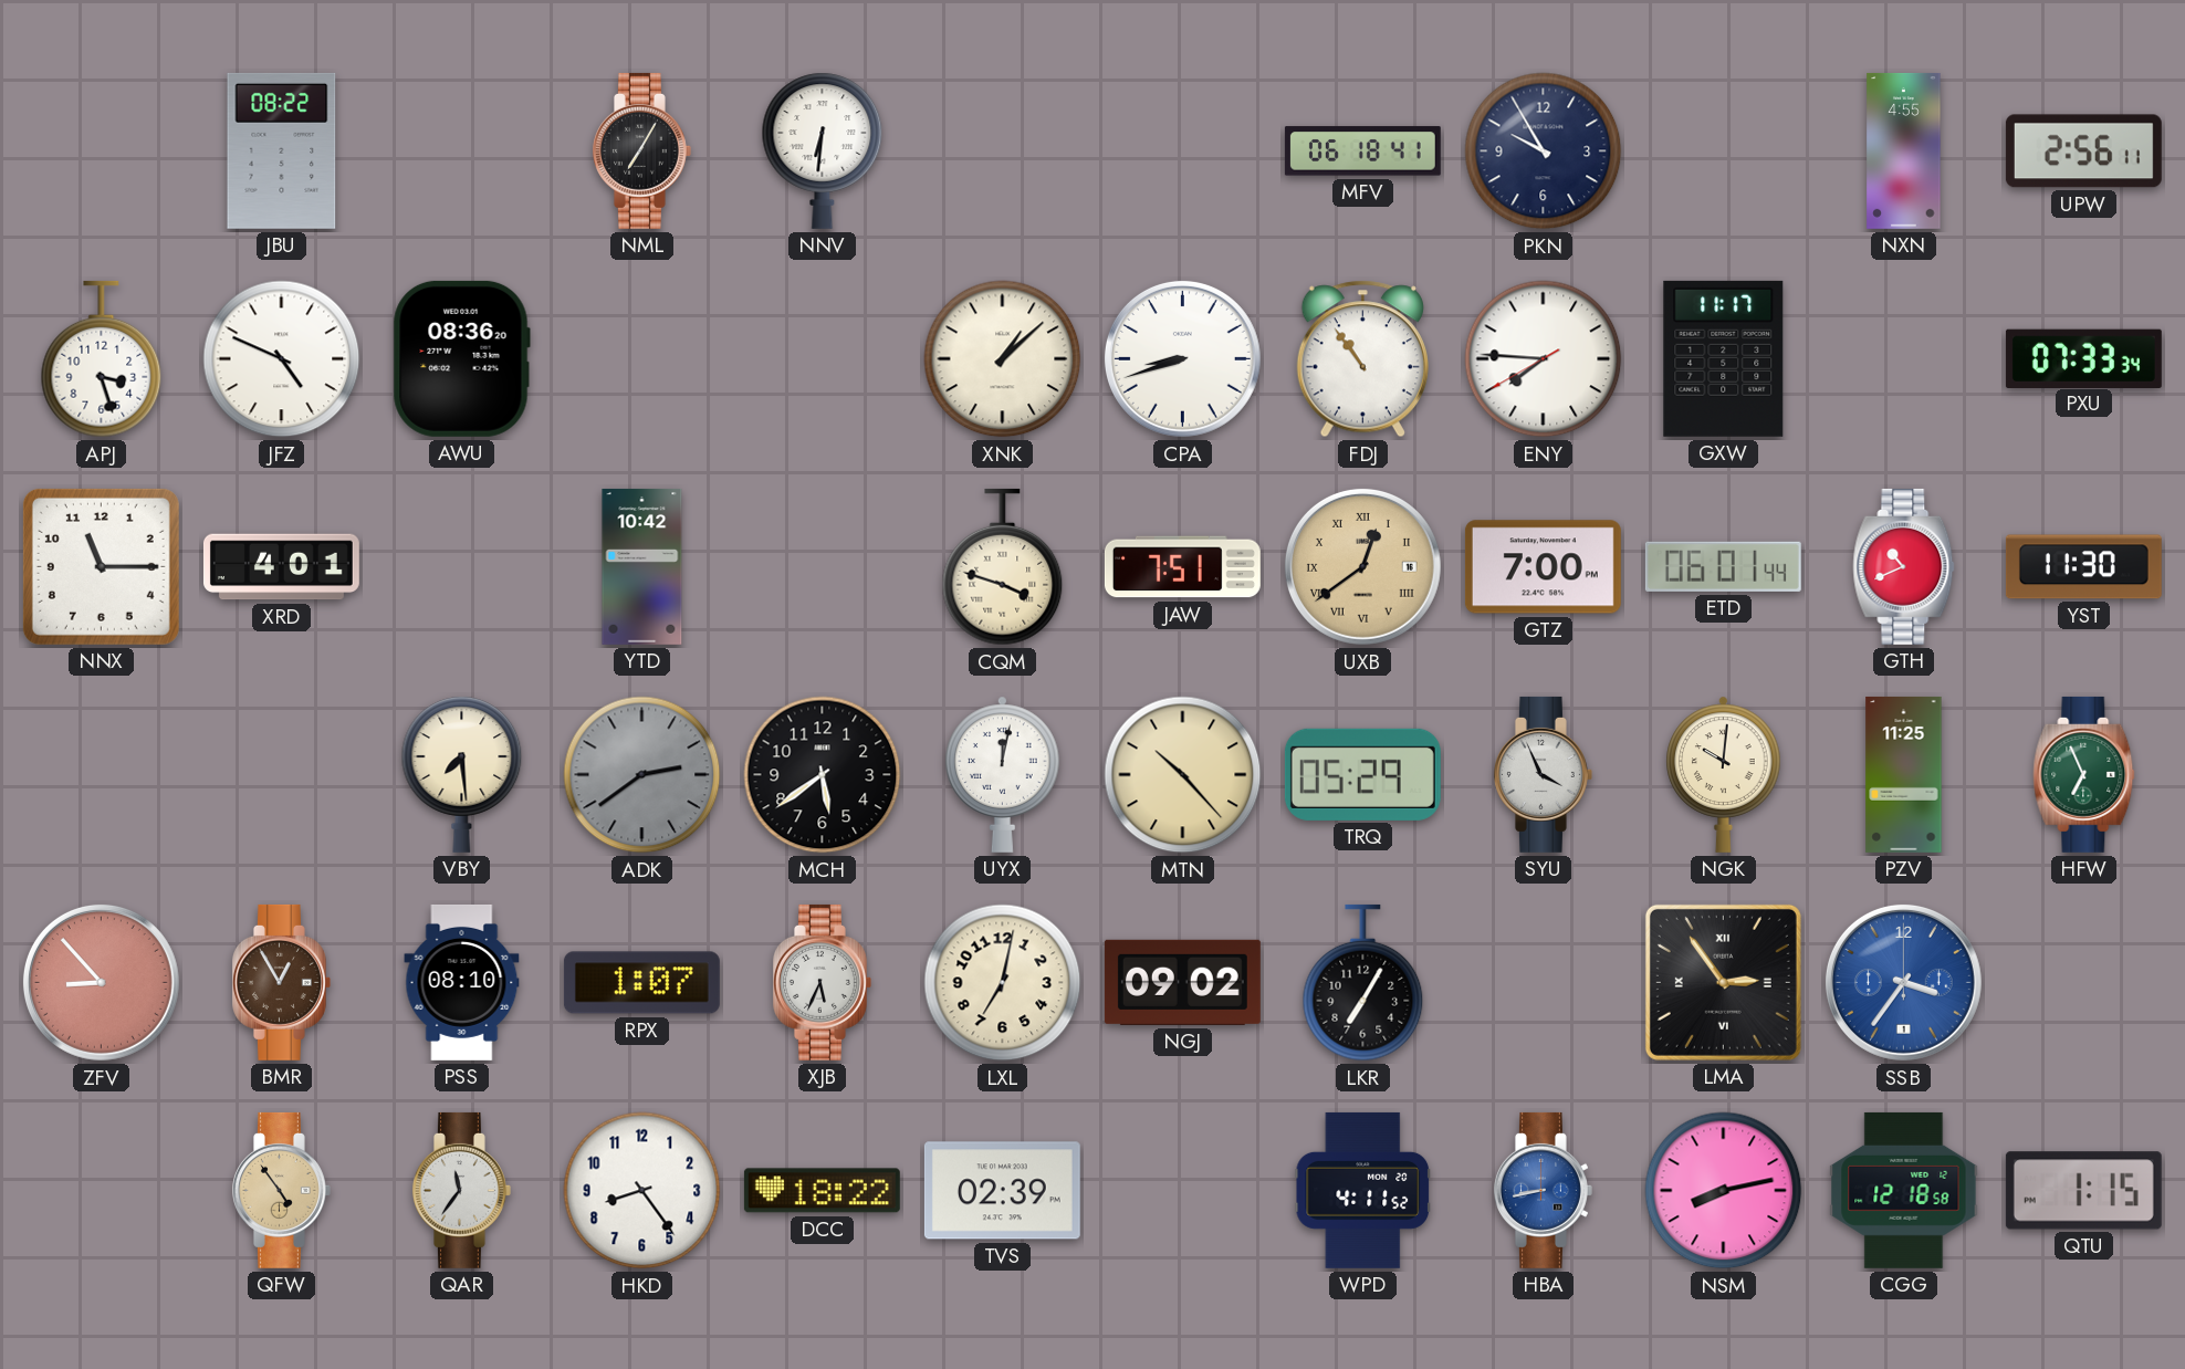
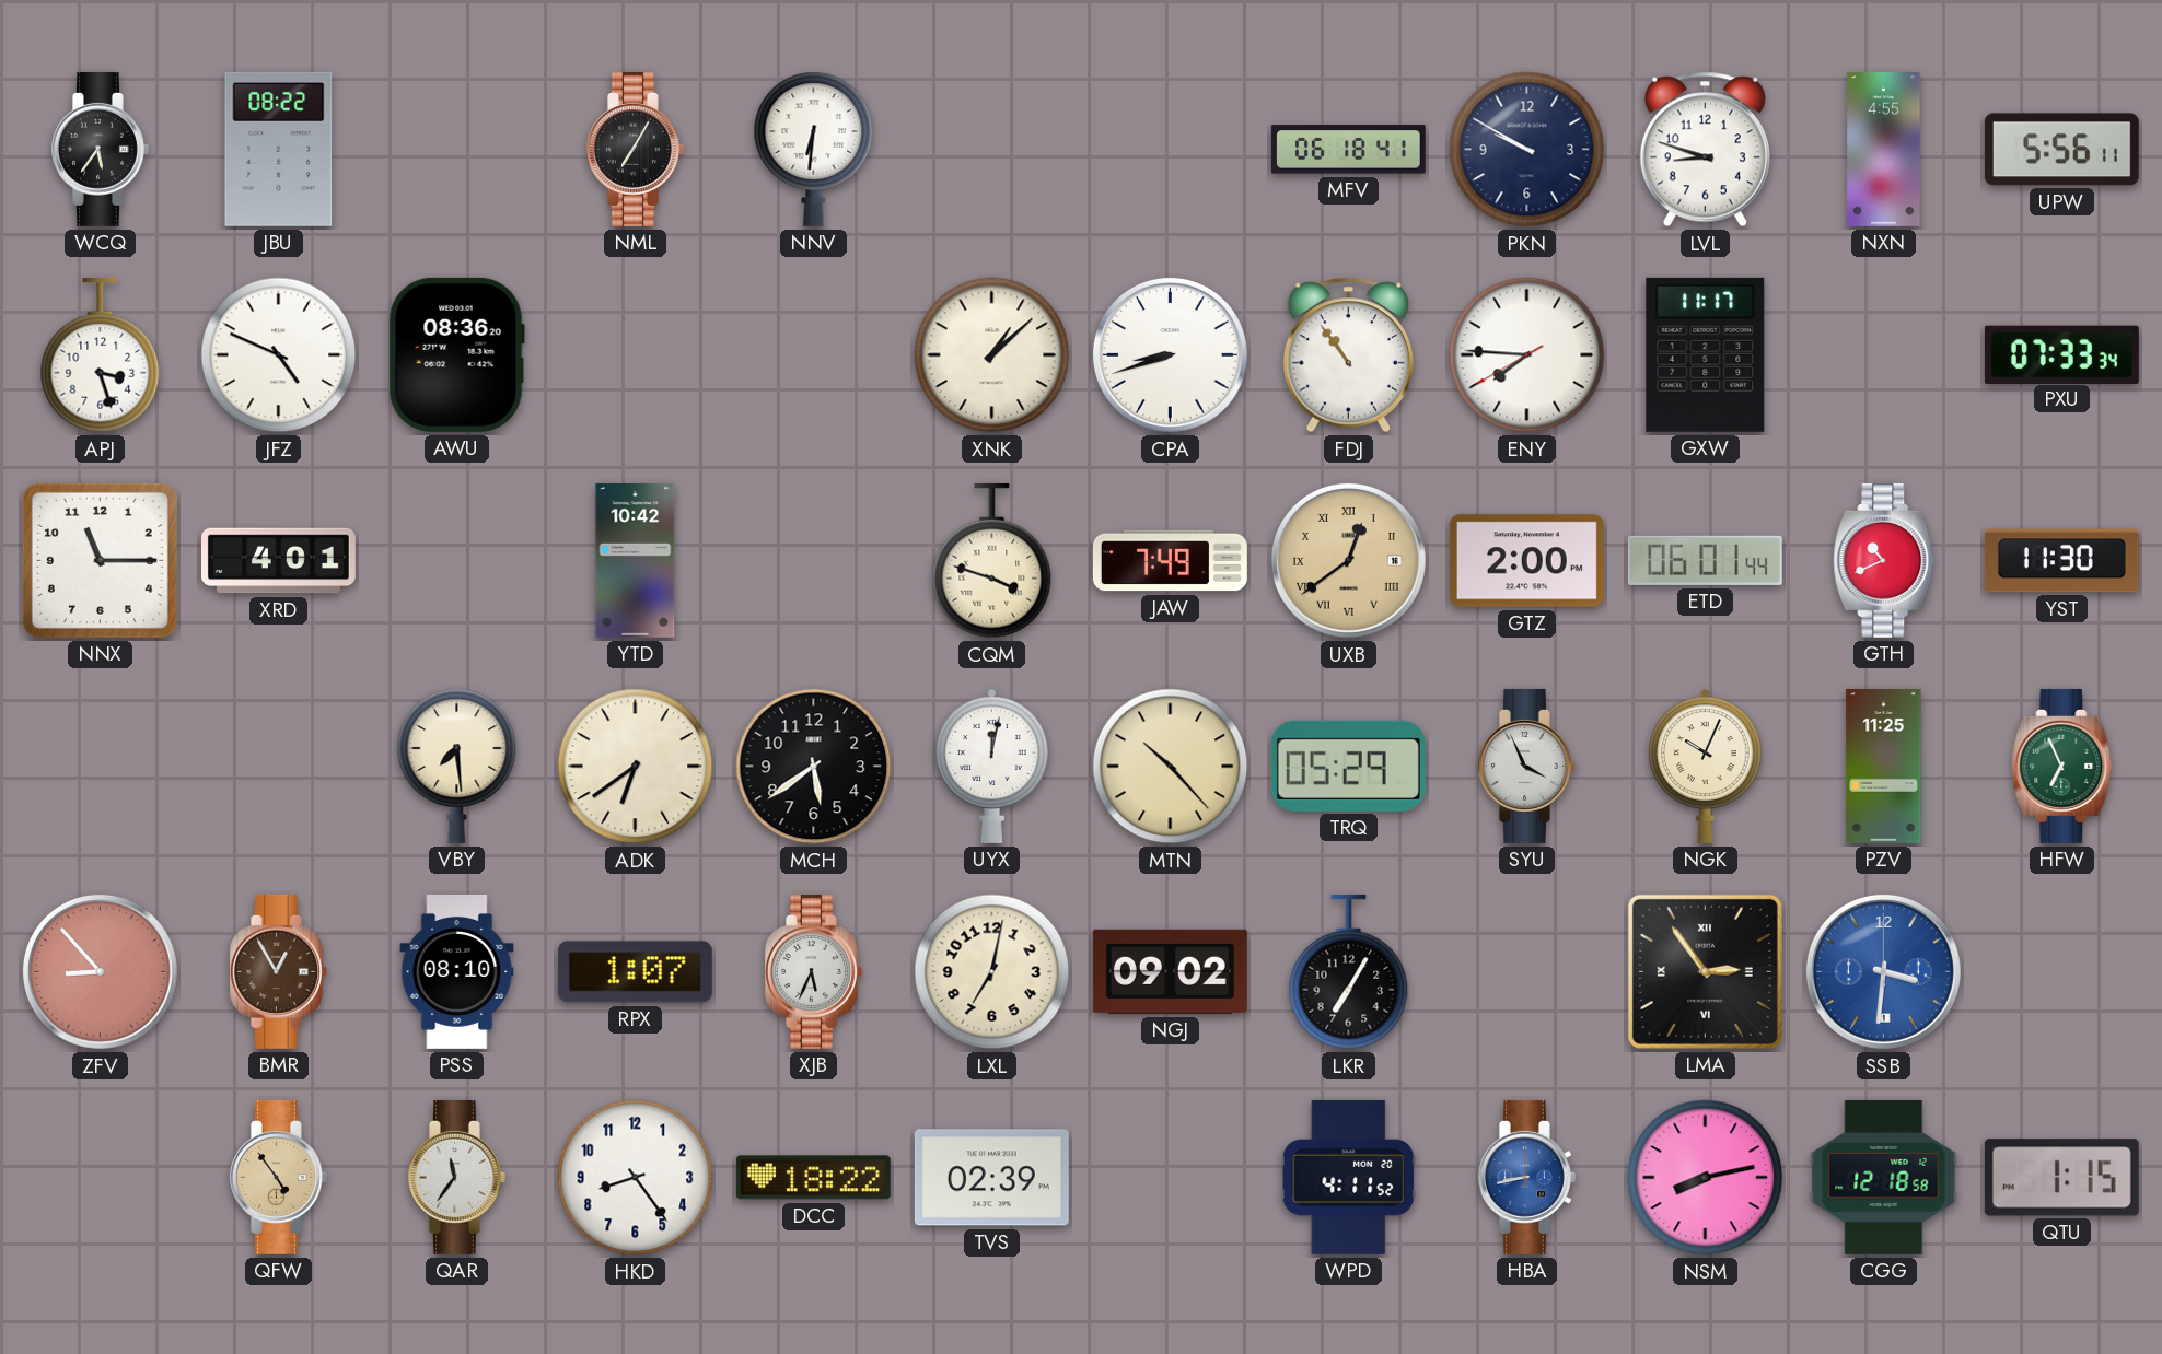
WCQ: none -> 5:36 (101, 149)
PKN: 9:55 -> 9:50 (1527, 150)
LVL: none -> 8:48 (1705, 150)
UPW: 2:56 -> 5:56 (2061, 150)
JAW: 7:51 -> 7:49 (1170, 561)
GTZ: 7:00 -> 2:00 (1526, 561)
ADK: 2:39 -> 6:39 (636, 767)
ADK dial: grey -> cream (636, 767)
NGK: 10:01 -> 10:04 (1706, 766)
SSB: 3:36 -> 3:31 (1883, 971)
